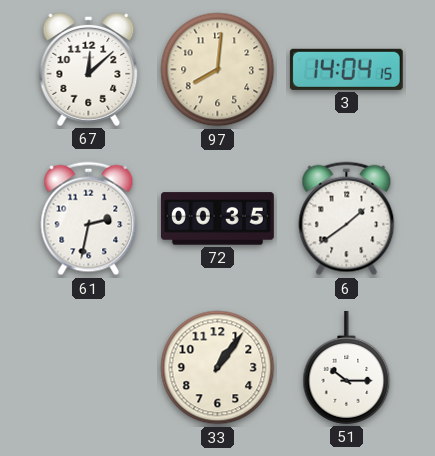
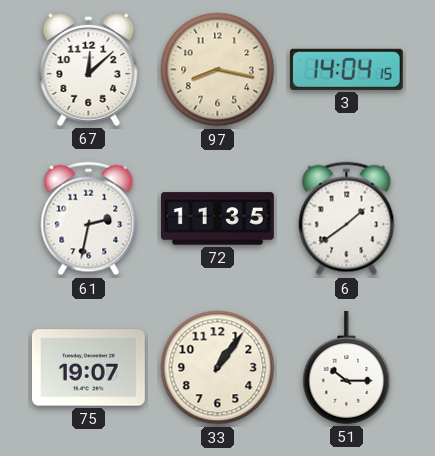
97: 8:01 -> 8:17 (218, 70)
72: 00:35 -> 11:35 (217, 219)
75: none -> 19:07 (88, 368)
